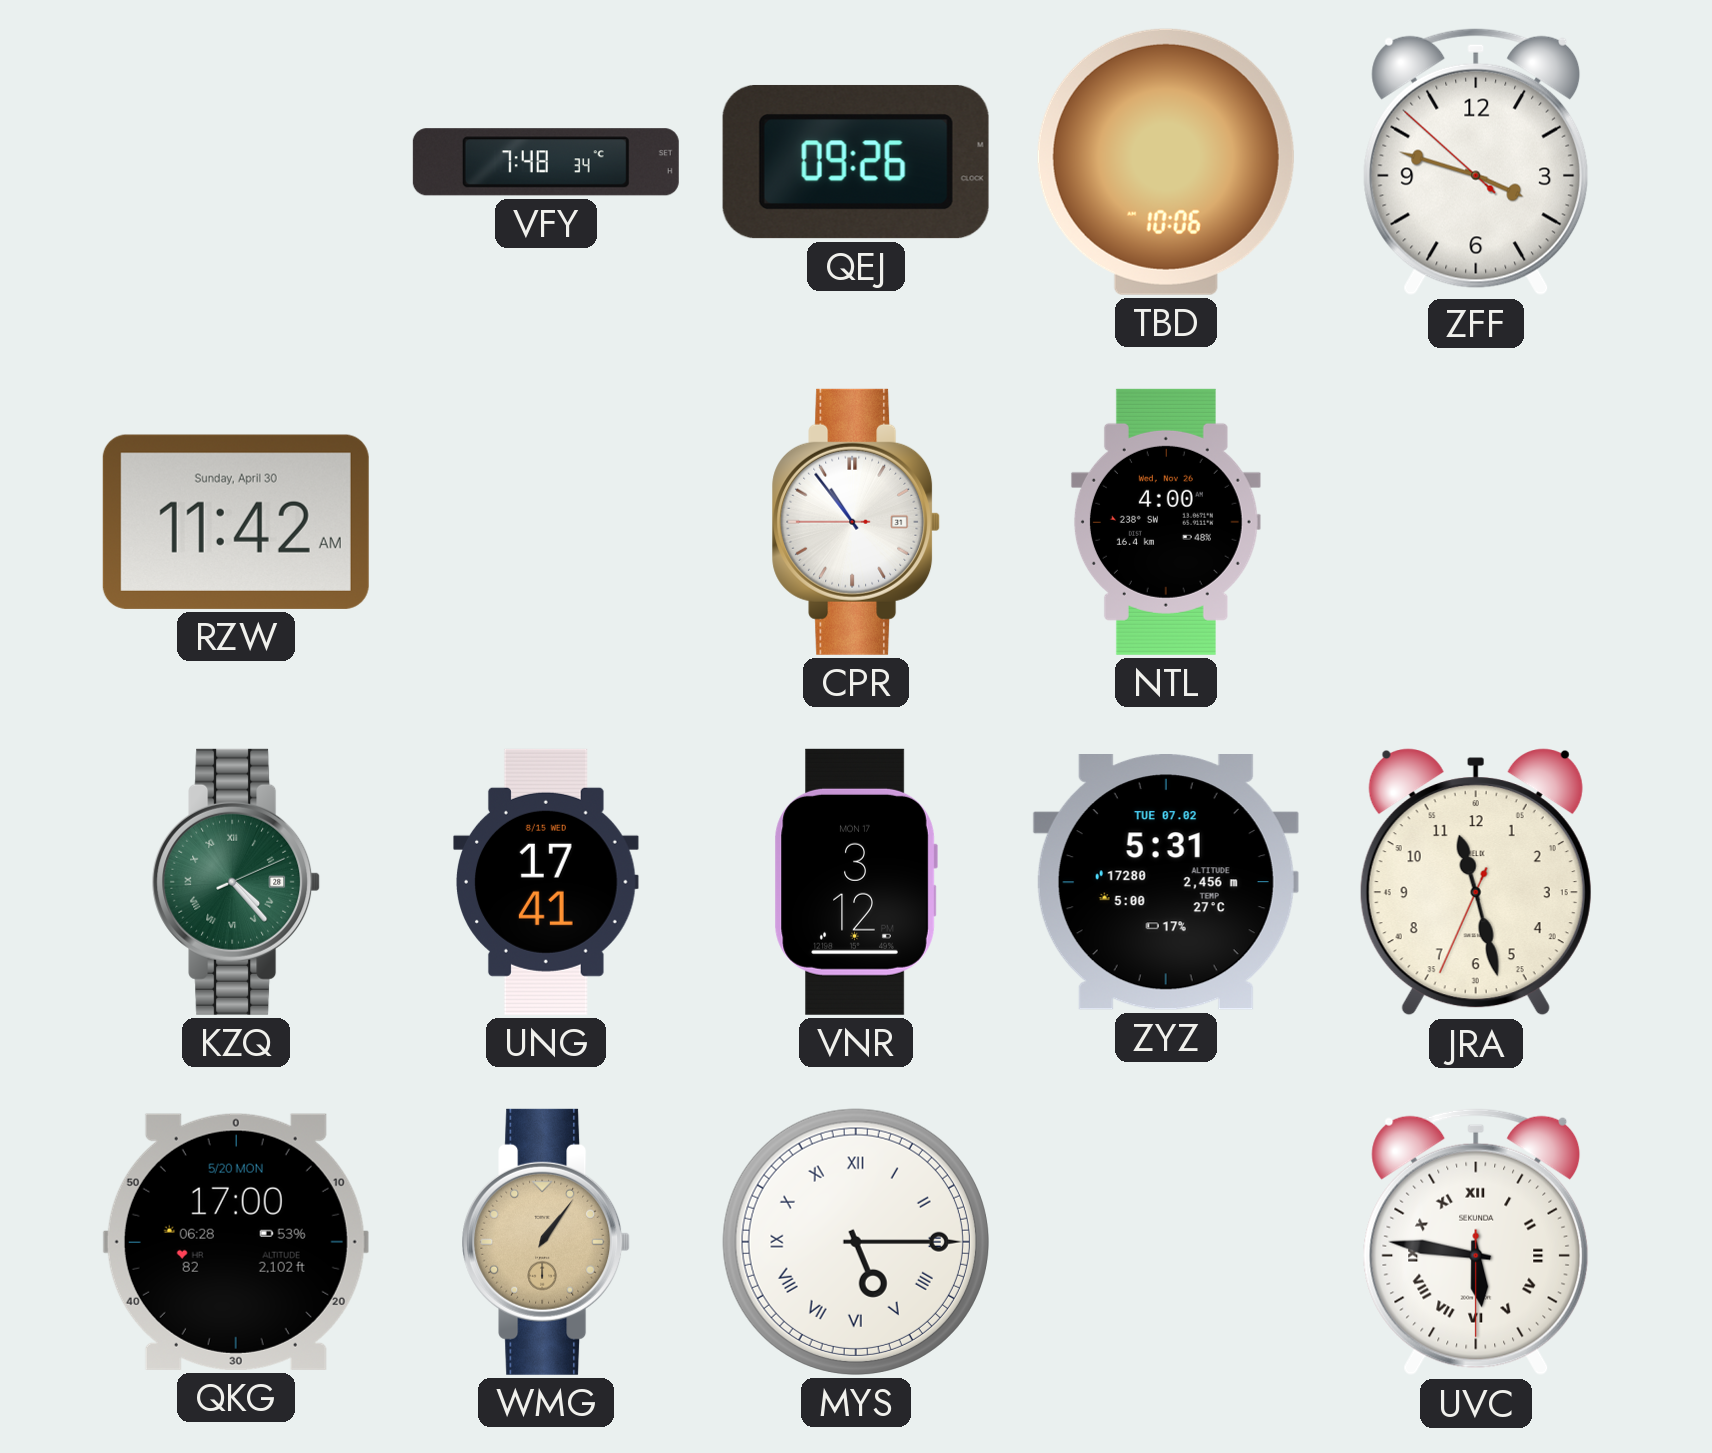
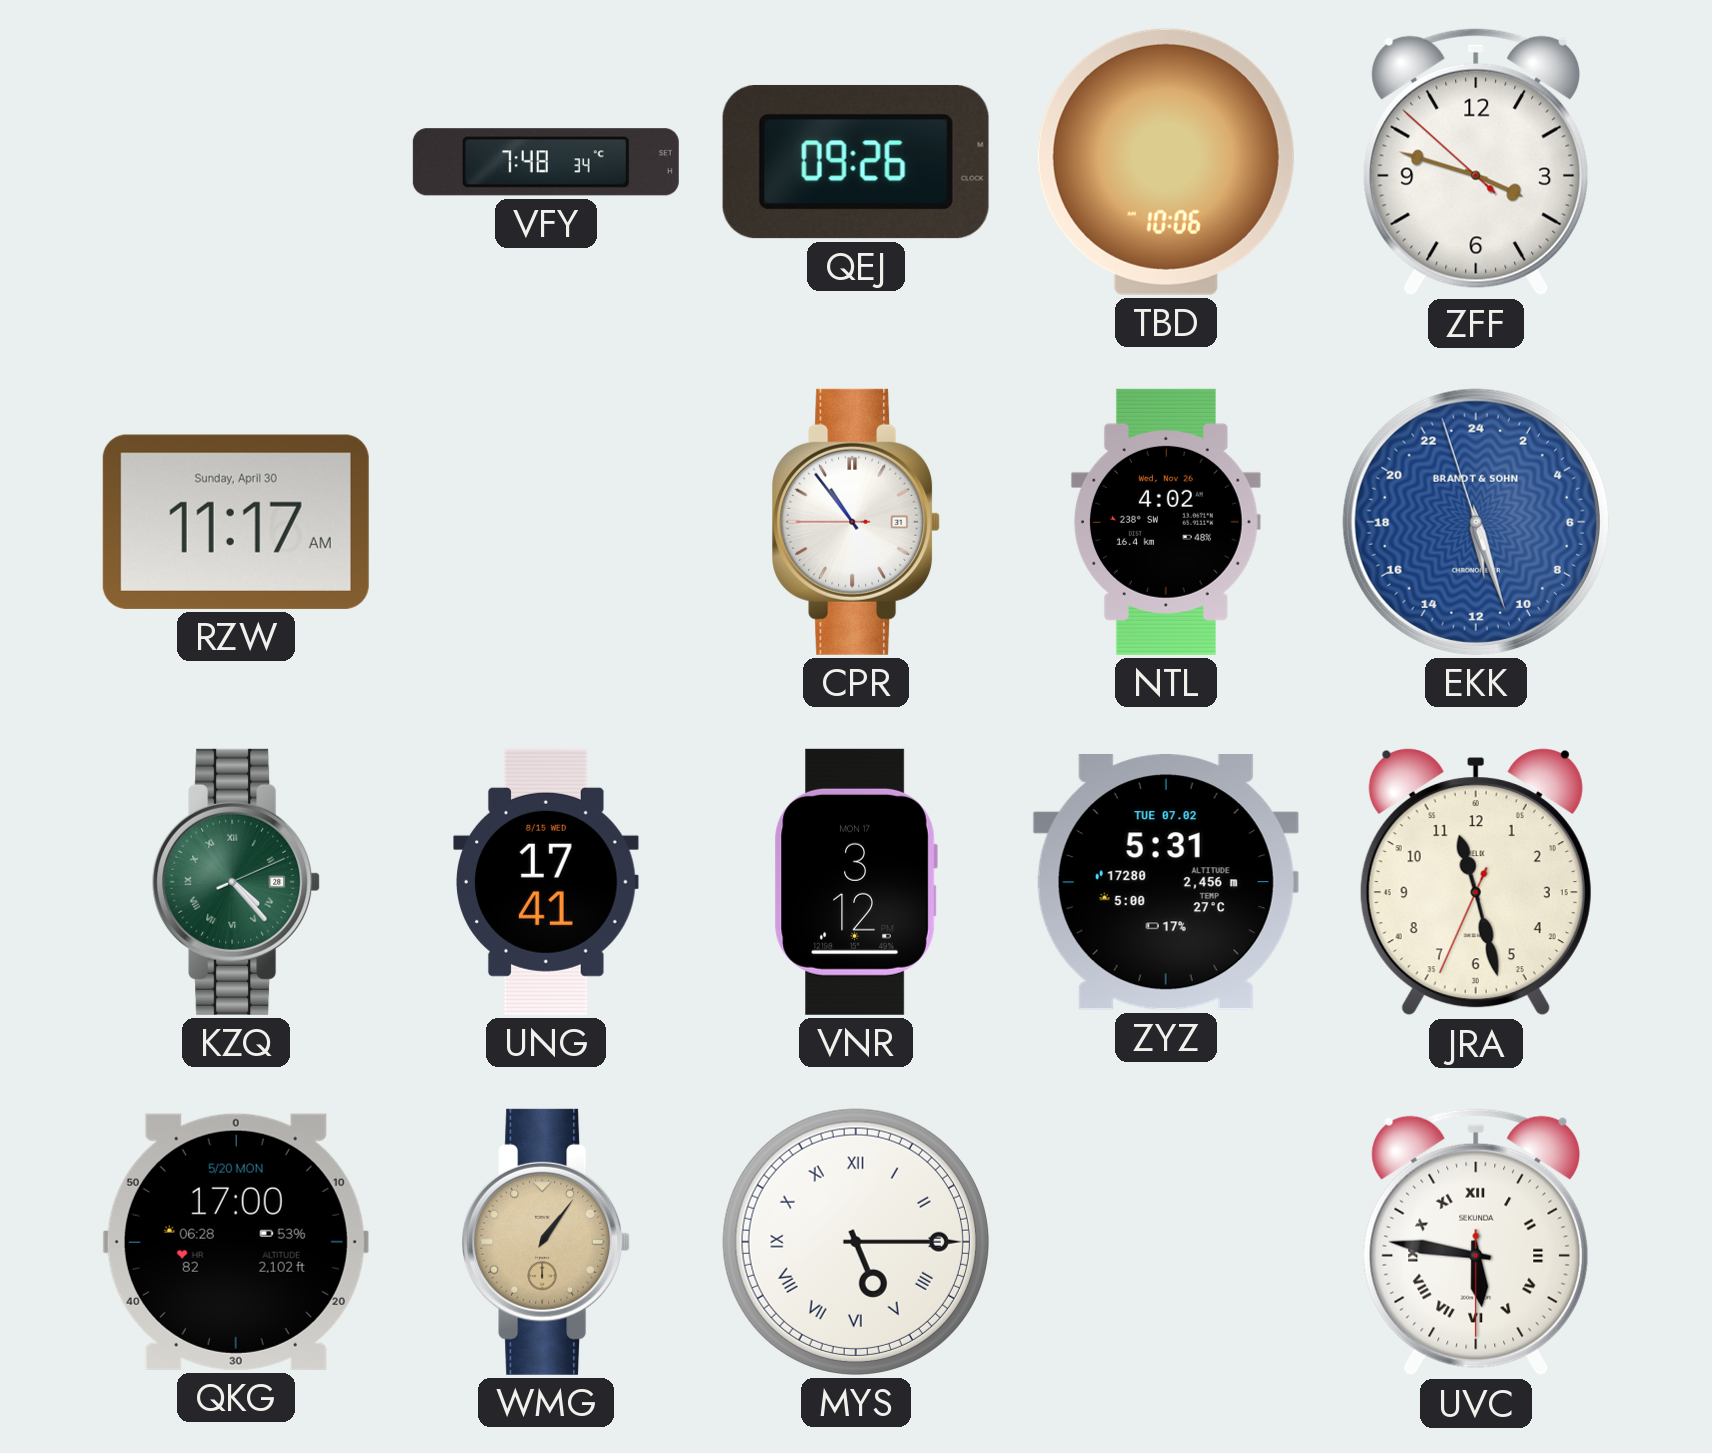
RZW: 11:42 -> 11:17 (236, 522)
NTL: 4:00 -> 4:02 (1166, 522)
EKK: none -> 11:26 (1476, 522)
